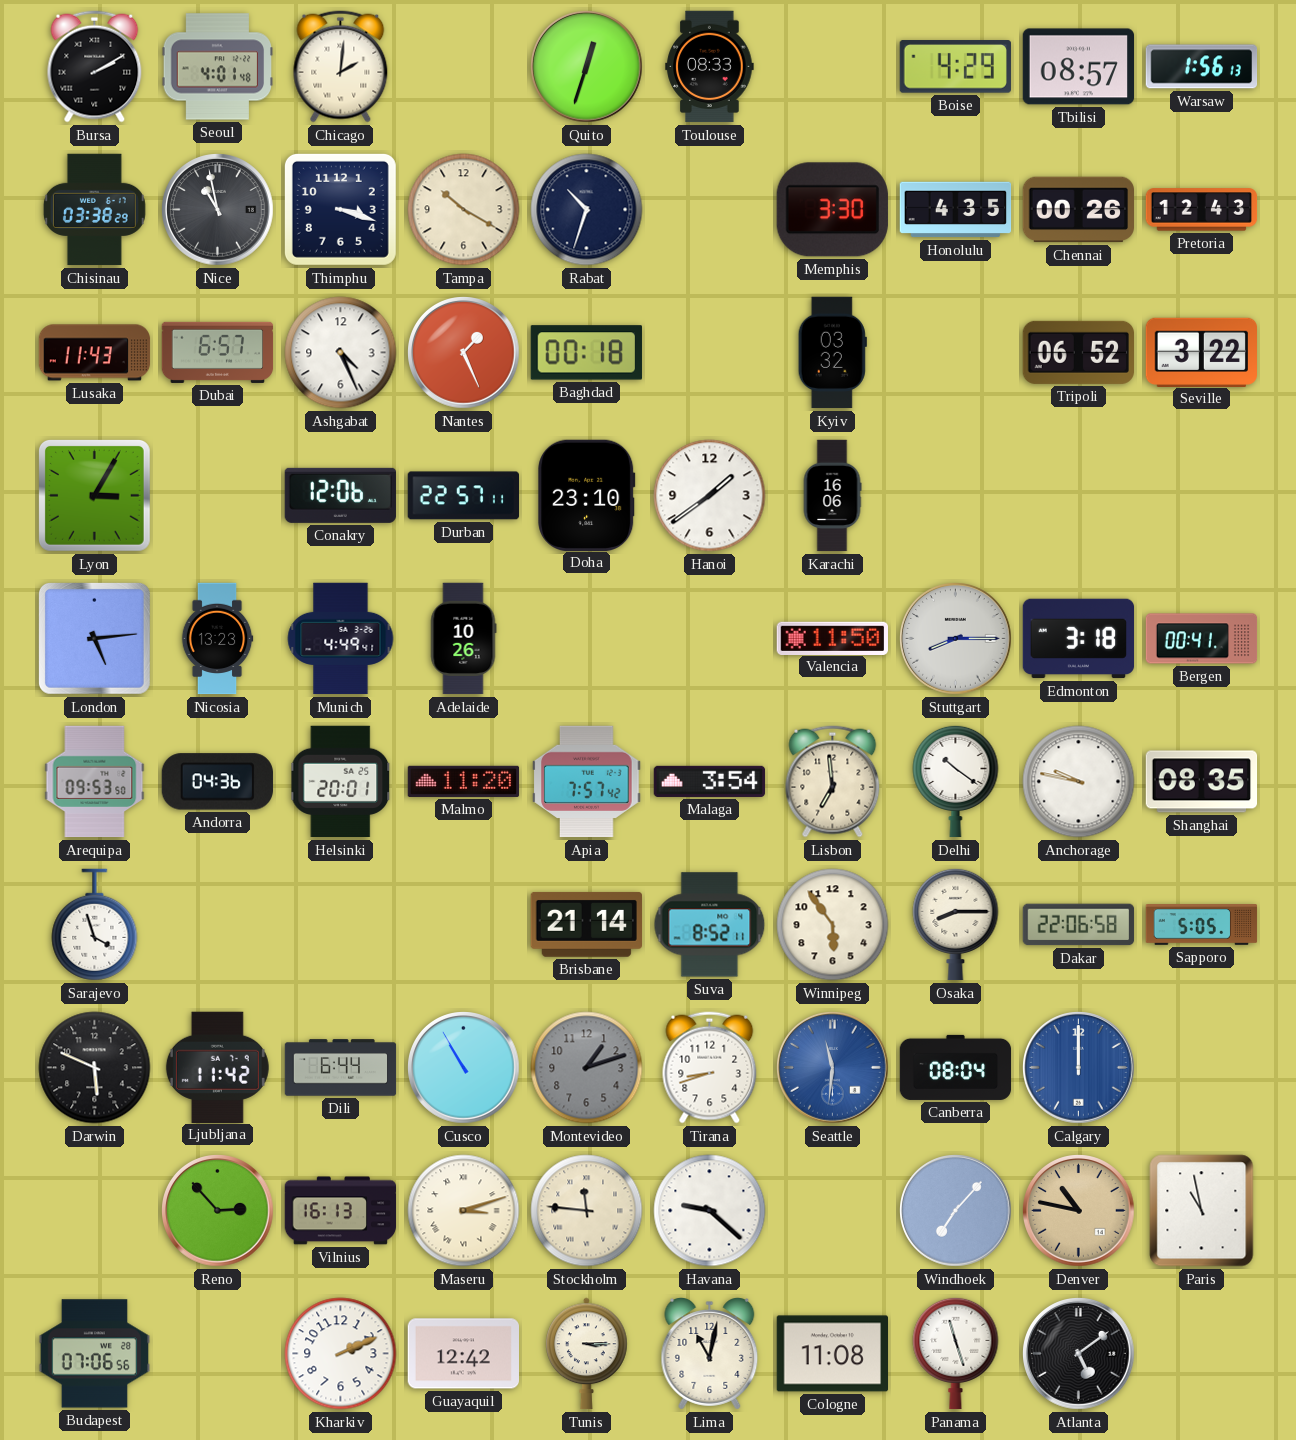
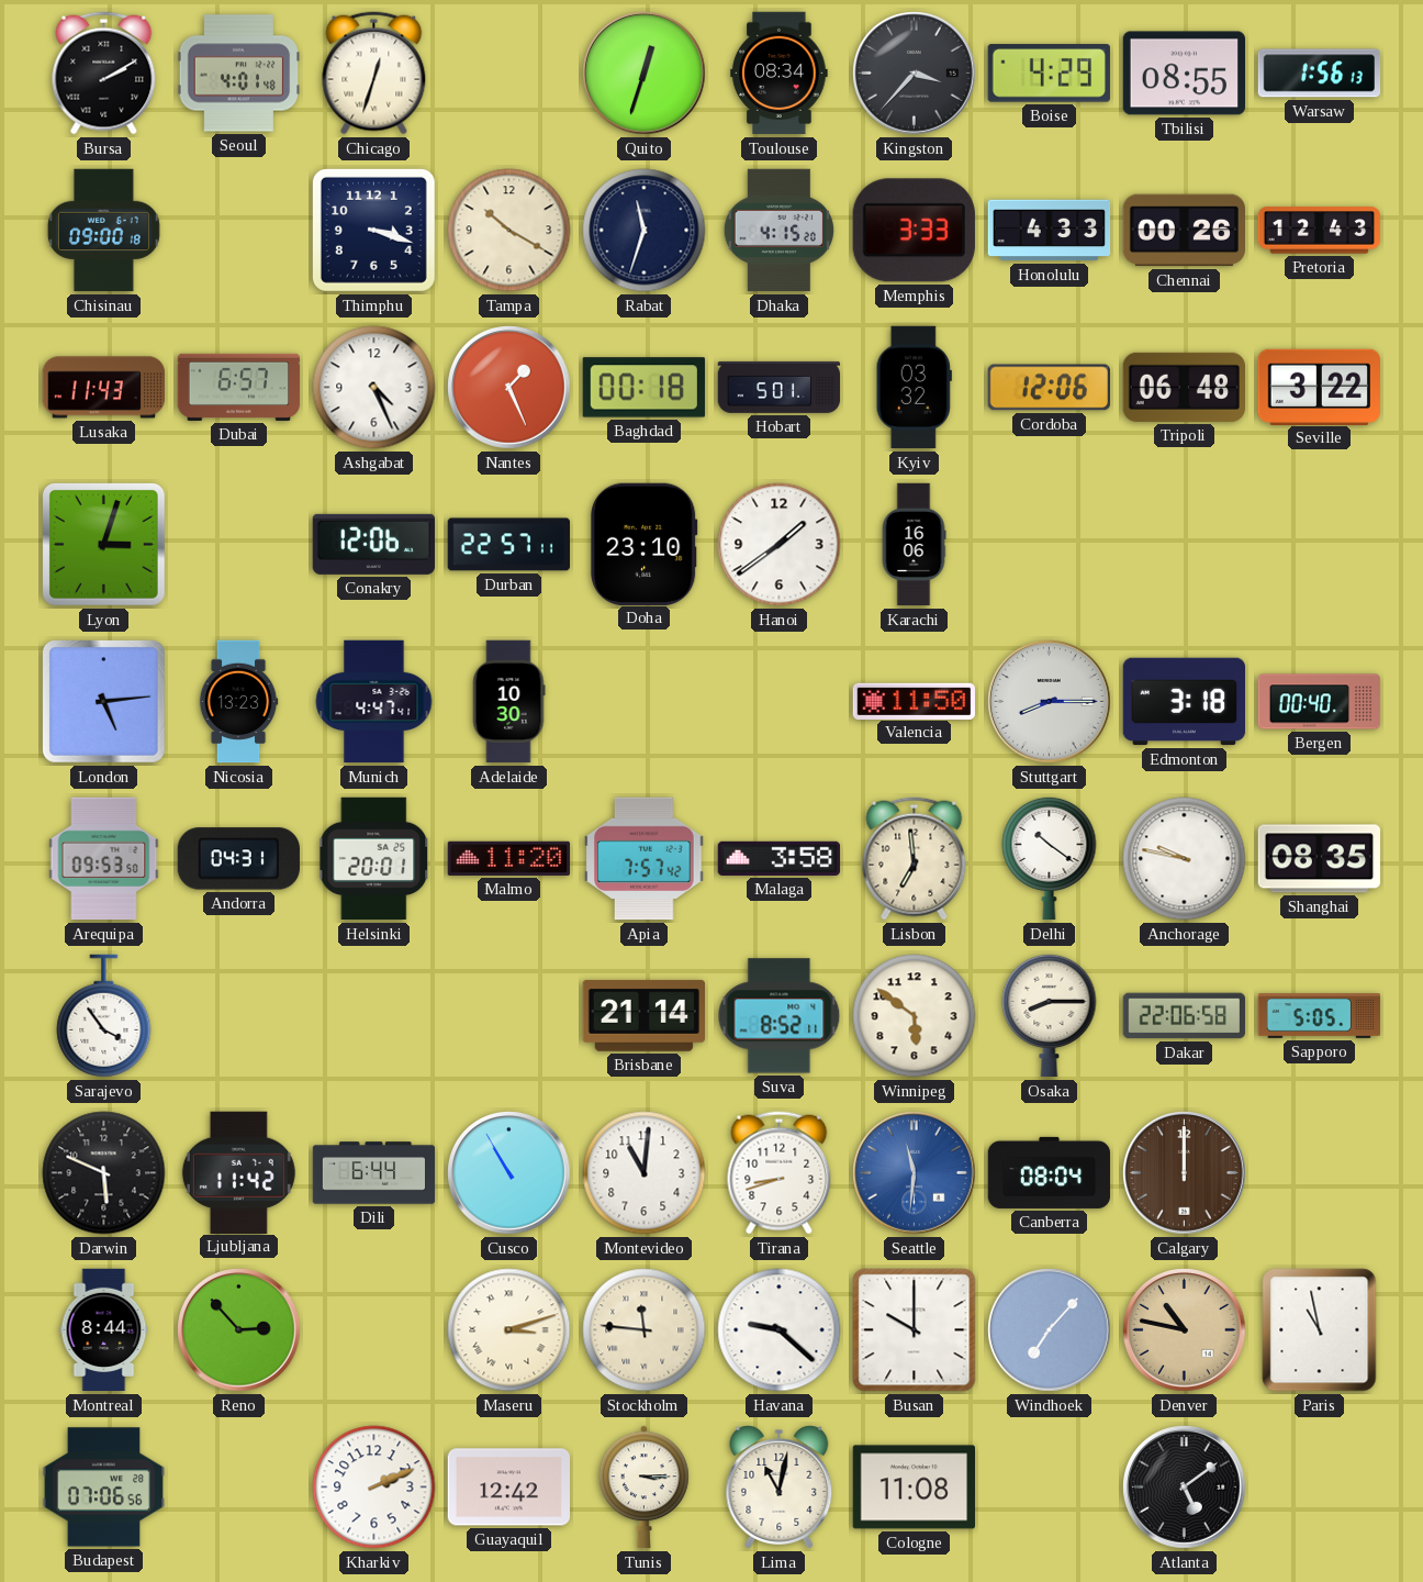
Chicago: 2:01 -> 12:33 (374, 74)
Toulouse: 08:33 -> 08:34 (780, 74)
Kingston: none -> 3:37 (915, 74)
Tbilisi: 08:57 -> 08:55 (1185, 74)
Chisinau: 03:38 -> 09:00 (103, 231)
Nice: 10:58 -> none (218, 210)
Rabat: 10:33 -> 11:33 (645, 231)
Dhaka: none -> 4:15 (778, 231)
Memphis: 3:30 -> 3:33 (914, 231)
Honolulu: 4:35 -> 4:33 (1050, 231)
Hobart: none -> 5:01 (780, 387)
Cordoba: none -> 12:06 (1049, 388)
Tripoli: 06:52 -> 06:48 (1184, 387)
Lyon: 3:05 -> 3:03 (103, 544)
Munich: 4:49 -> 4:47 (374, 702)
Adelaide: 10:26 -> 10:30 (508, 702)
Bergen: 00:41 -> 00:40 (1320, 702)
Andorra: 04:36 -> 04:31 (238, 859)
Malaga: 3:54 -> 3:58 (780, 858)
Sarajevo: 3:57 -> 3:54 (104, 1016)
Winnipeg: 5:54 -> 5:51 (915, 1016)
Montevideo: 1:12 -> 11:01 (645, 1173)
Montevideo dial: grey -> white (645, 1173)
Calgary dial: blue -> brown (1185, 1173)
Montreal: none -> 8:44 (104, 1330)
Vilnius: 16:13 -> none (341, 1211)
Busan: none -> 10:00 (915, 1330)
Panama: 11:27 -> none (956, 1353)
